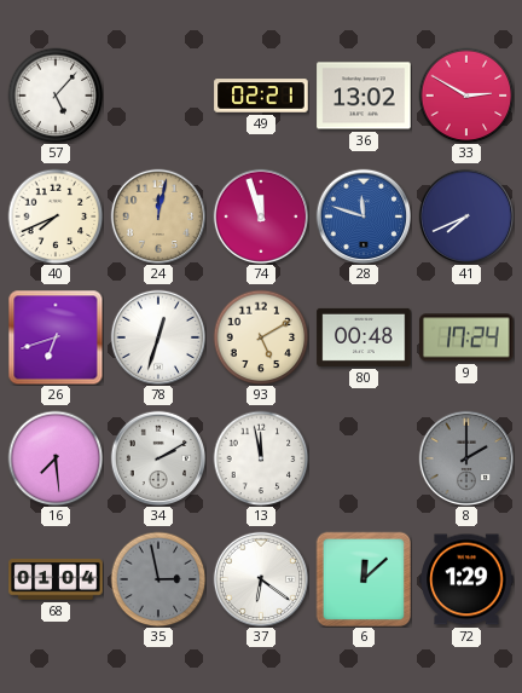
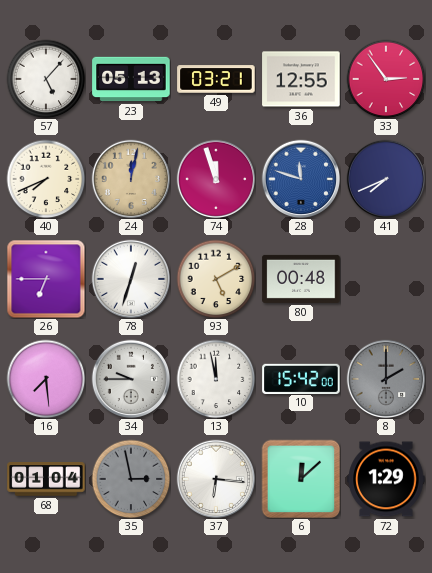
23: none -> 05:13 (131, 79)
49: 02:21 -> 03:21 (216, 79)
36: 13:02 -> 12:55 (301, 79)
33: 2:50 -> 2:54 (386, 79)
26: 6:42 -> 6:45 (46, 279)
9: 17:24 -> none (466, 337)
34: 2:10 -> 9:45 (131, 379)
10: none -> 15:42 (301, 378)
37: 6:21 -> 6:16 (216, 479)
